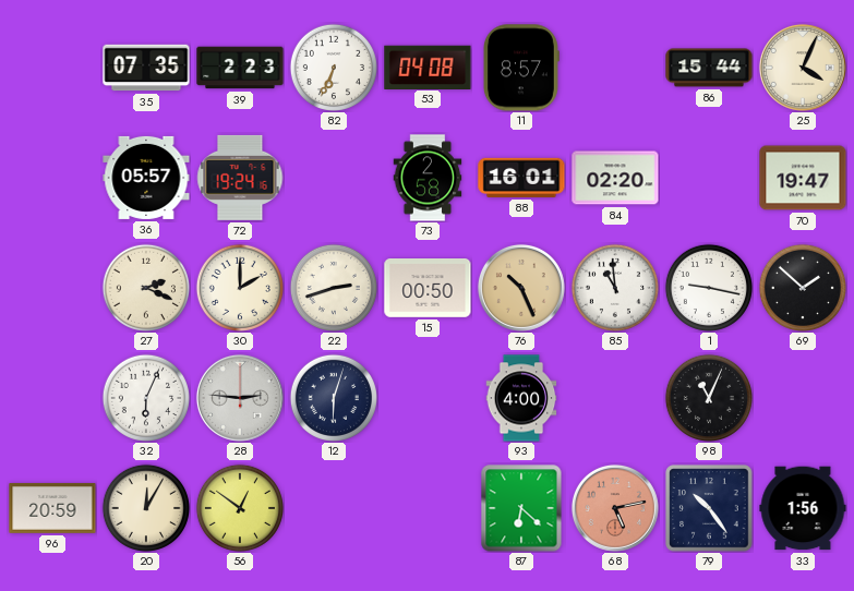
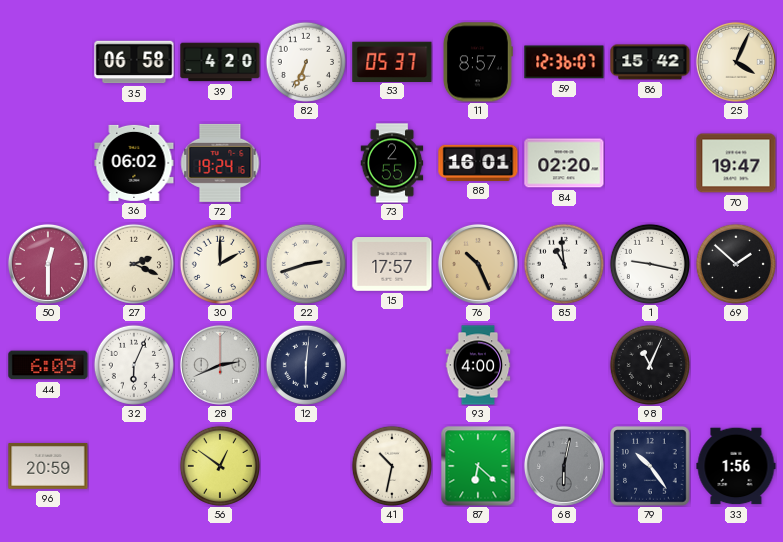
35: 07:35 -> 06:58 (134, 62)
39: 2:23 -> 4:20 (220, 62)
53: 04:08 -> 05:37 (392, 61)
59: none -> 12:36 (564, 62)
86: 15:44 -> 15:42 (650, 62)
36: 05:57 -> 06:02 (134, 163)
73: 2:58 -> 2:55 (392, 163)
50: none -> 12:30 (48, 264)
15: 00:50 -> 17:57 (392, 265)
44: none -> 6:09 (48, 365)
28: 2:46 -> 2:41 (220, 365)
12: 6:03 -> 6:01 (305, 364)
20: 12:05 -> none (145, 507)
41: none -> 10:32 (391, 465)
68: 5:13 -> 6:02 (564, 466)
68 dial: salmon -> grey (564, 466)
